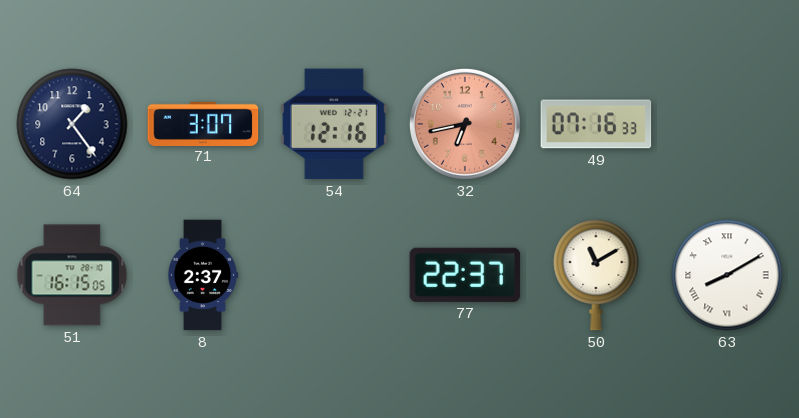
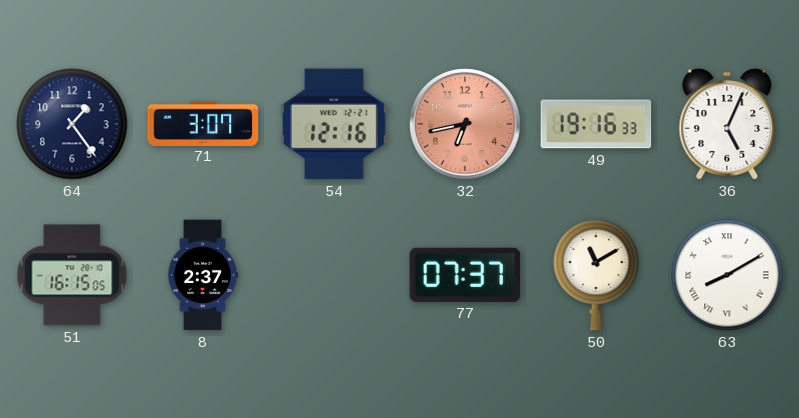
49: 07:16 -> 19:16 (596, 124)
36: none -> 5:04 (727, 124)
77: 22:37 -> 07:37 (465, 275)
